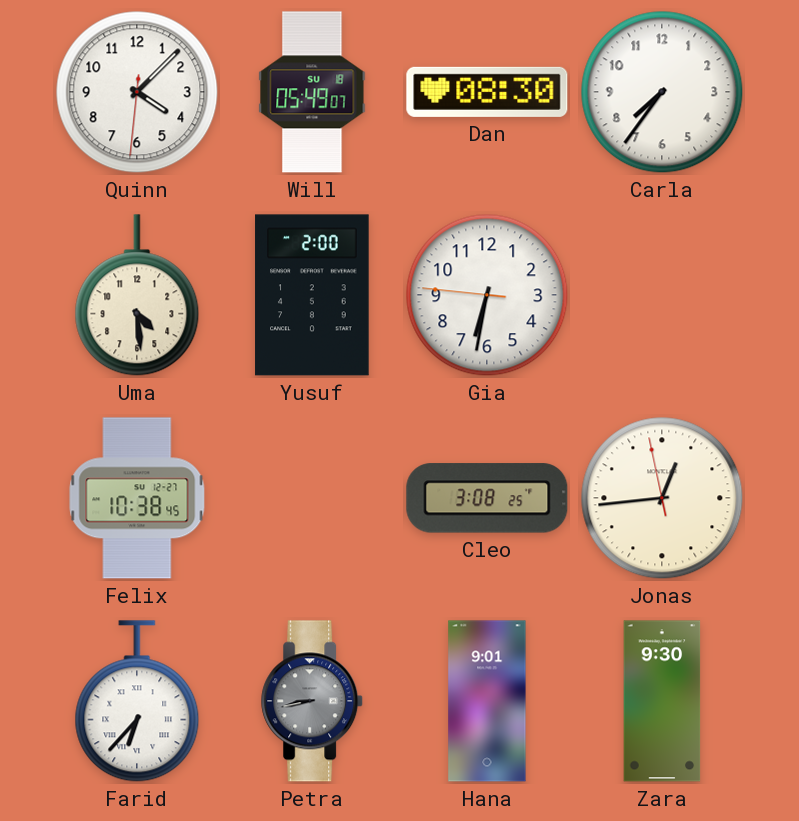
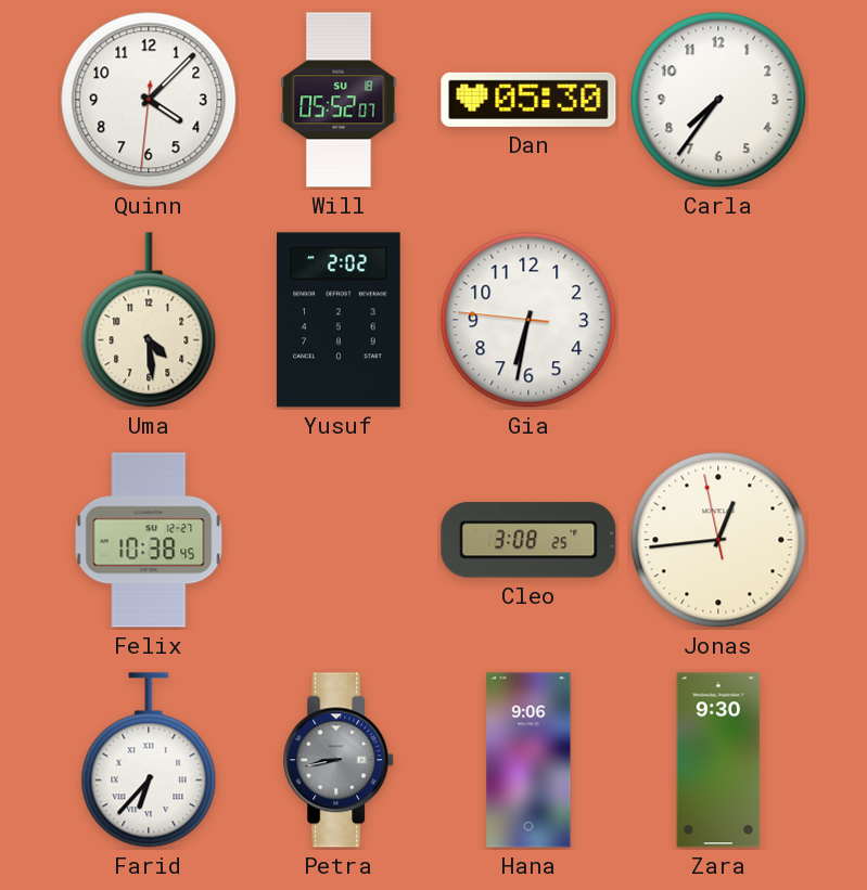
Will: 05:49 -> 05:52 (339, 100)
Dan: 08:30 -> 05:30 (528, 100)
Yusuf: 2:00 -> 2:02 (339, 320)
Hana: 9:01 -> 9:06 (528, 760)
